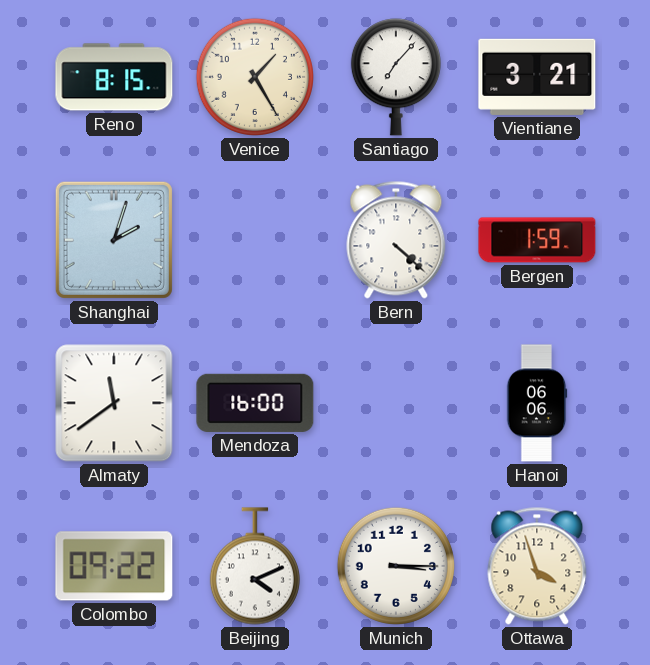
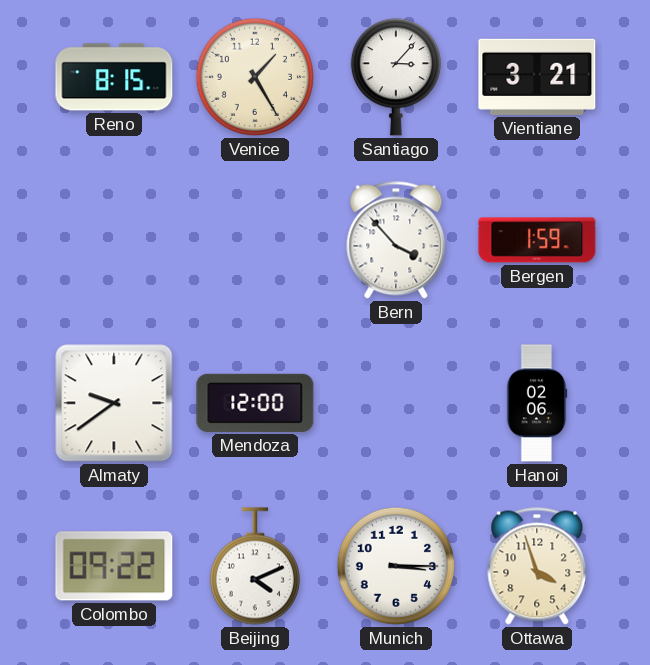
Santiago: 7:07 -> 3:07 (396, 77)
Shanghai: 2:03 -> none (114, 240)
Bern: 4:22 -> 3:53 (396, 240)
Almaty: 11:39 -> 9:39 (114, 403)
Mendoza: 16:00 -> 12:00 (255, 403)
Hanoi: 06:06 -> 02:06 (537, 403)
